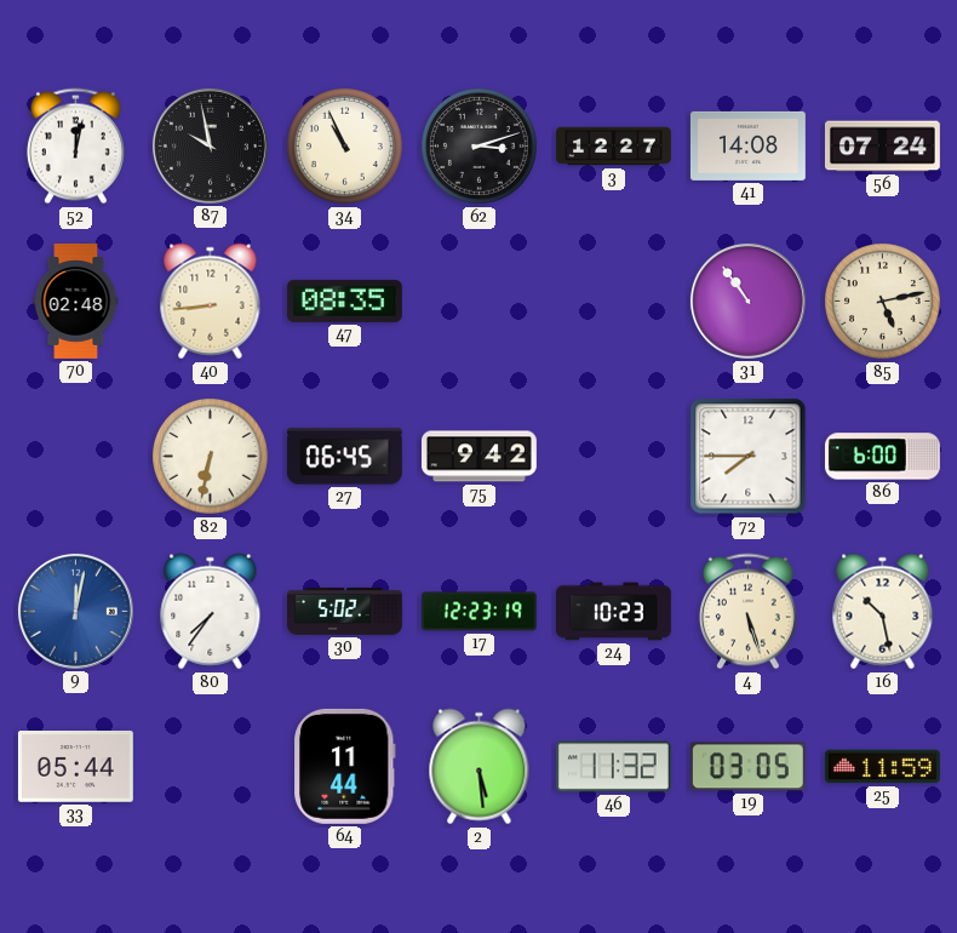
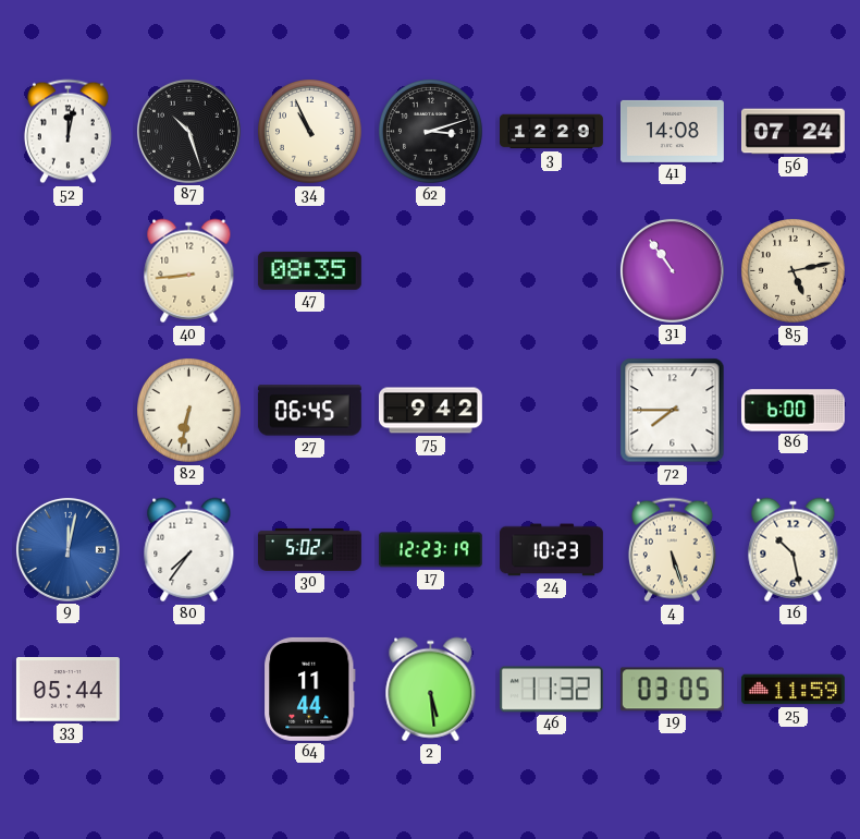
87: 9:58 -> 10:27 (188, 131)
3: 12:27 -> 12:29 (552, 132)
70: 02:48 -> none (76, 302)
